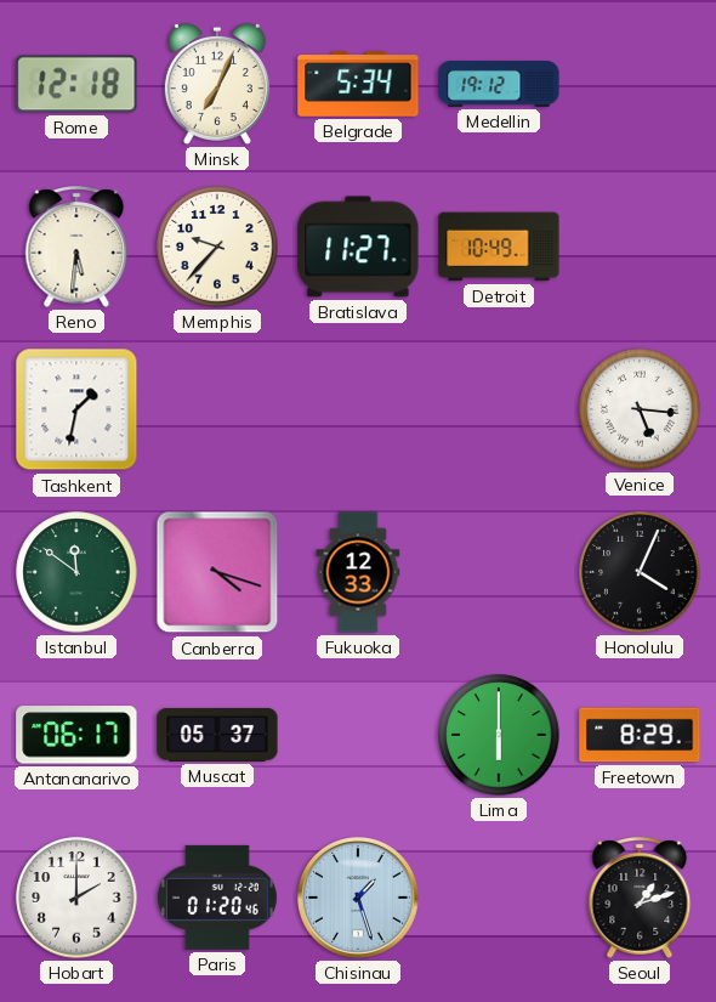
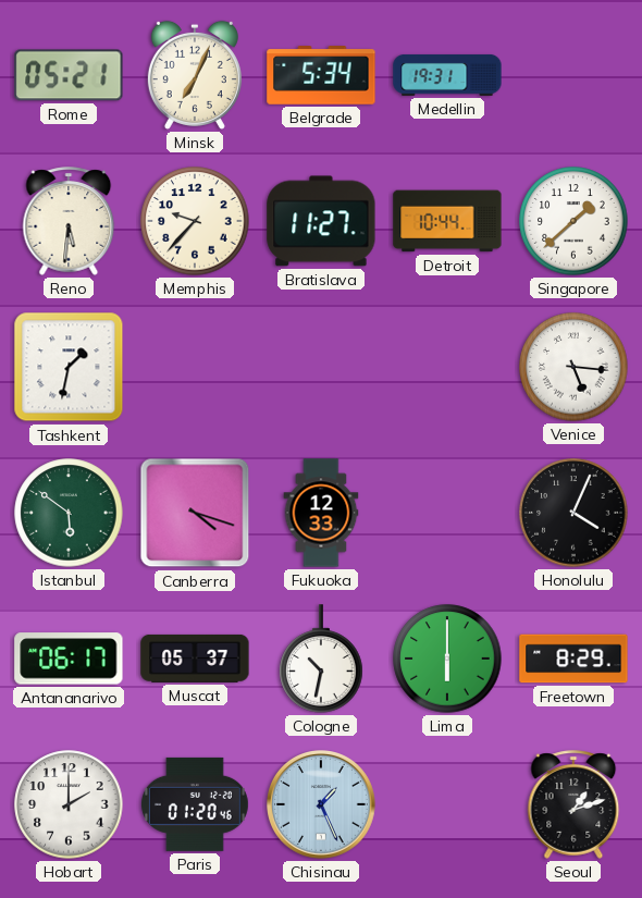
Rome: 12:18 -> 05:21 (69, 75)
Medellin: 19:12 -> 19:31 (447, 75)
Detroit: 10:49 -> 10:44 (447, 221)
Singapore: none -> 1:38 (573, 221)
Istanbul: 11:51 -> 5:51 (69, 513)
Cologne: none -> 10:32 (321, 659)
Chisinau: 1:27 -> 1:26 (322, 805)
